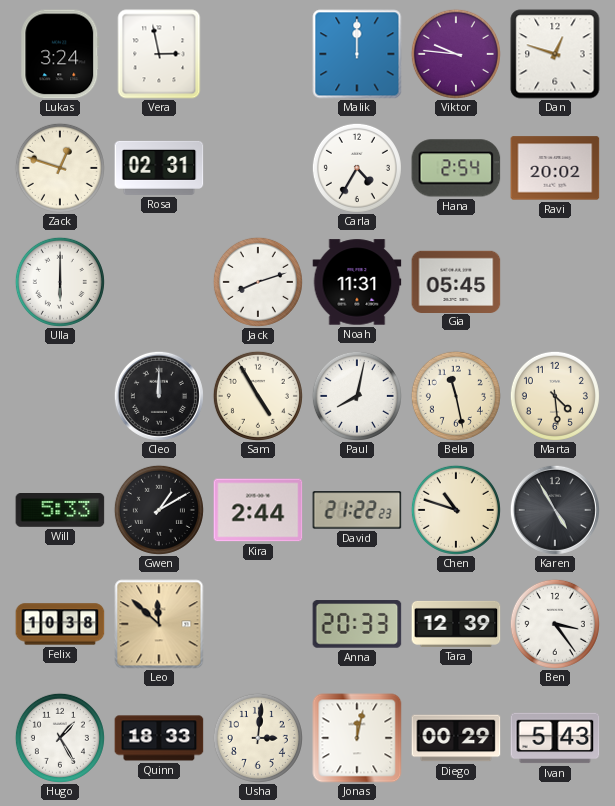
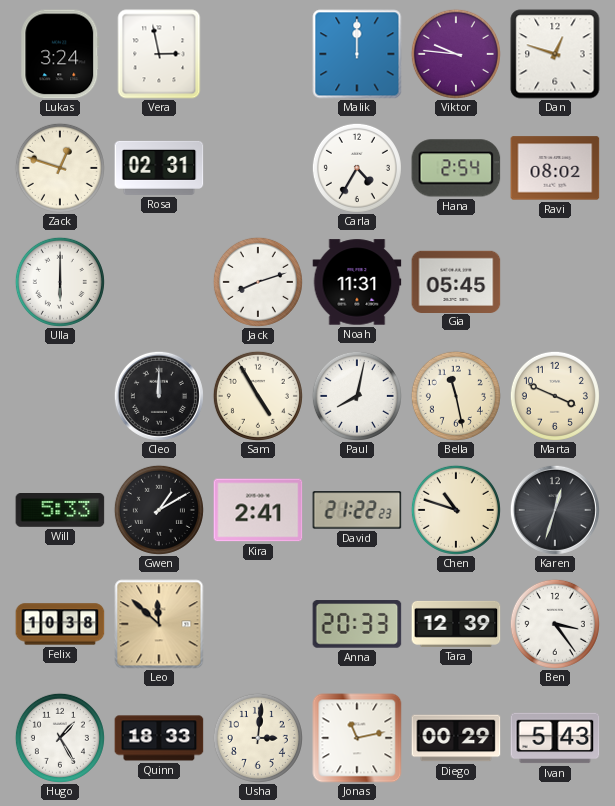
Ravi: 20:02 -> 08:02 (555, 168)
Marta: 4:29 -> 3:49 (555, 396)
Kira: 2:44 -> 2:41 (258, 510)
Karen: 4:55 -> 12:33 (555, 510)
Jonas: 12:02 -> 11:13 (357, 738)
